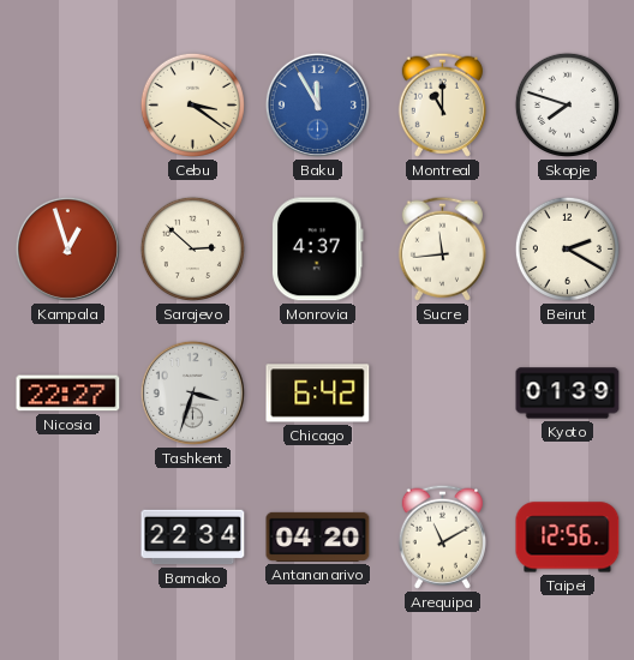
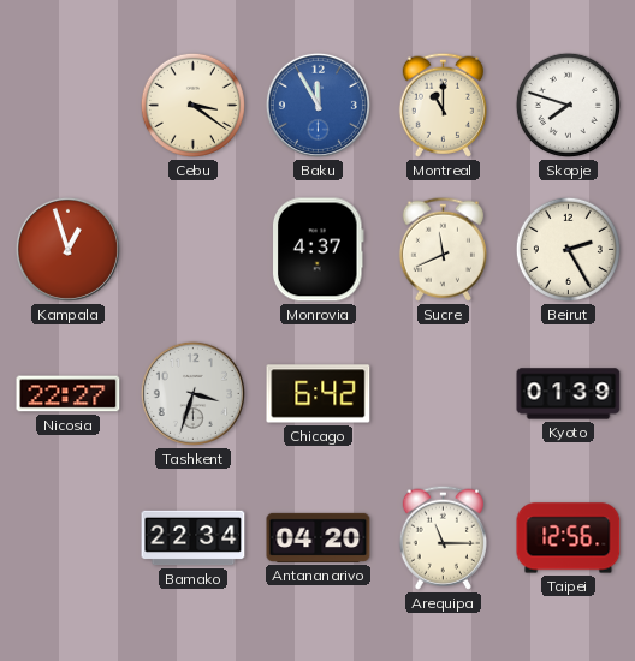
Sarajevo: 2:52 -> none (192, 248)
Sucre: 11:44 -> 11:41 (443, 249)
Beirut: 2:20 -> 2:25 (568, 249)
Arequipa: 11:10 -> 11:15 (443, 537)
